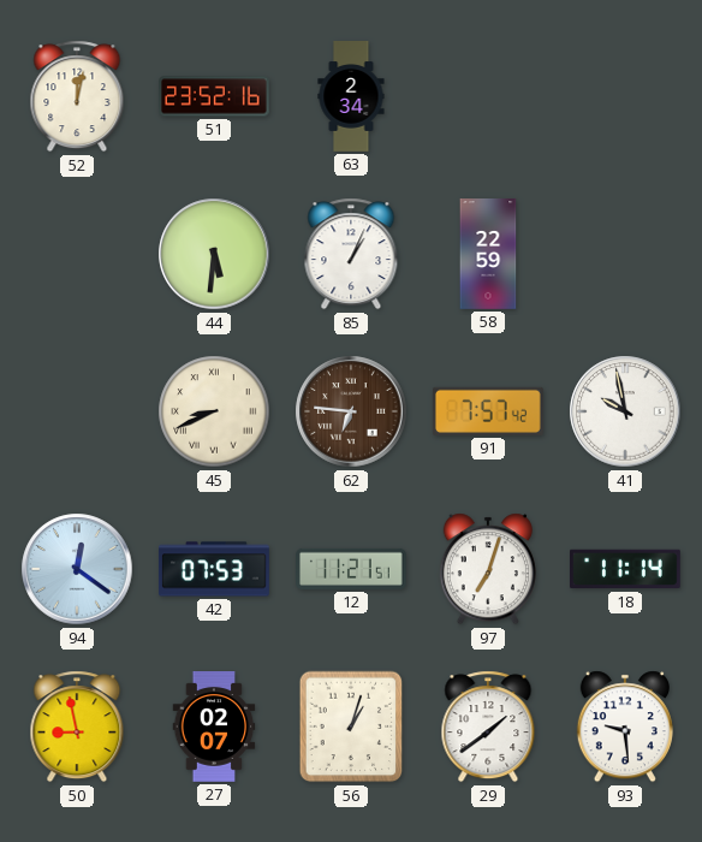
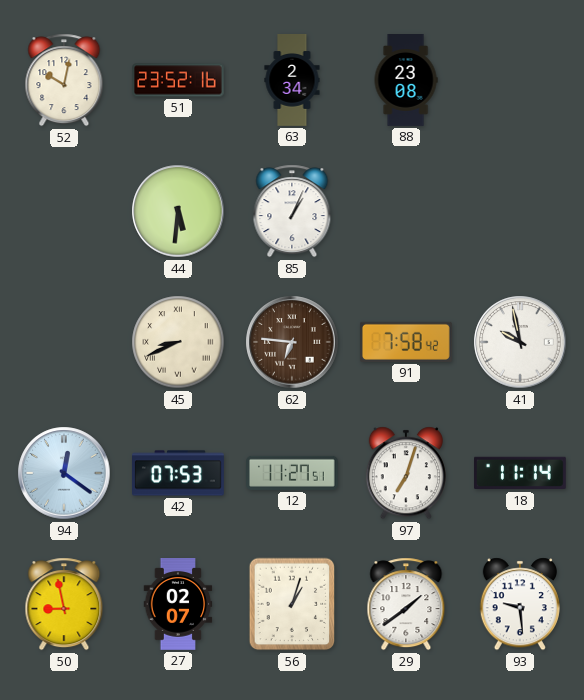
52: 12:02 -> 10:02 (64, 80)
88: none -> 23:08 (406, 81)
58: 22:59 -> none (488, 255)
91: 7:57 -> 7:58 (406, 342)
12: 11:21 -> 11:27 (293, 473)
